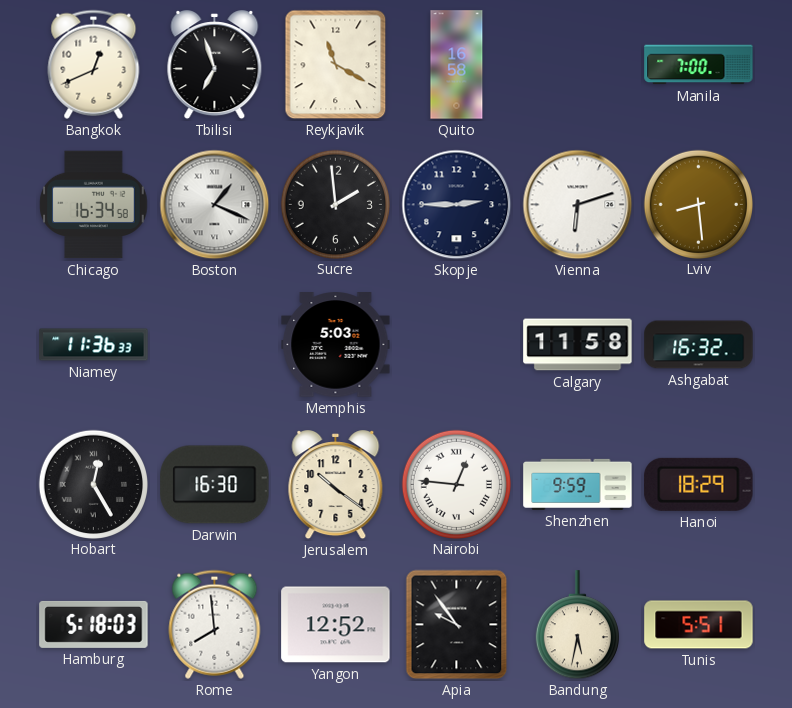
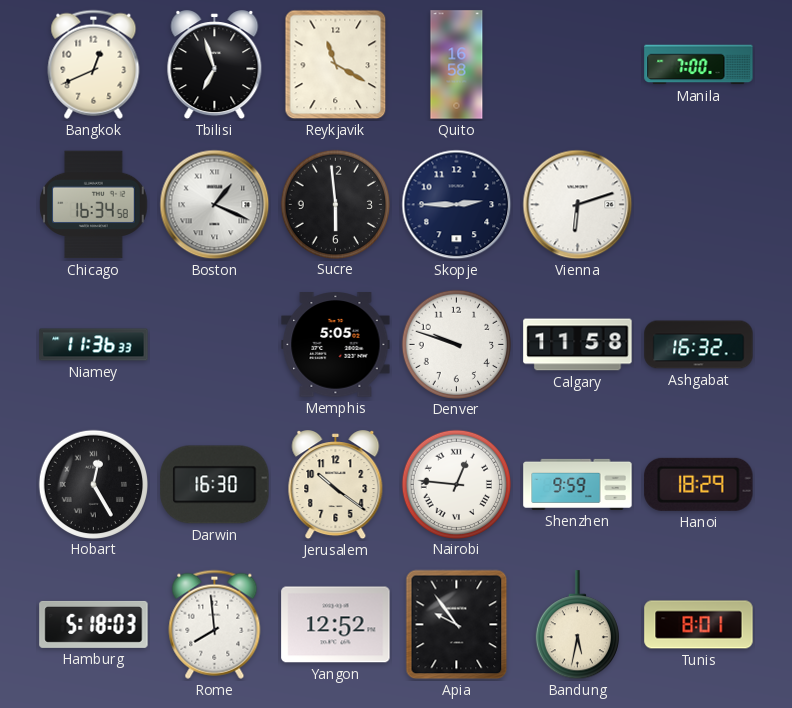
Sucre: 1:59 -> 5:59 (335, 204)
Lviv: 8:29 -> none (698, 204)
Memphis: 5:03 -> 5:05 (336, 345)
Denver: none -> 9:48 (456, 344)
Tunis: 5:51 -> 8:01 (699, 625)
